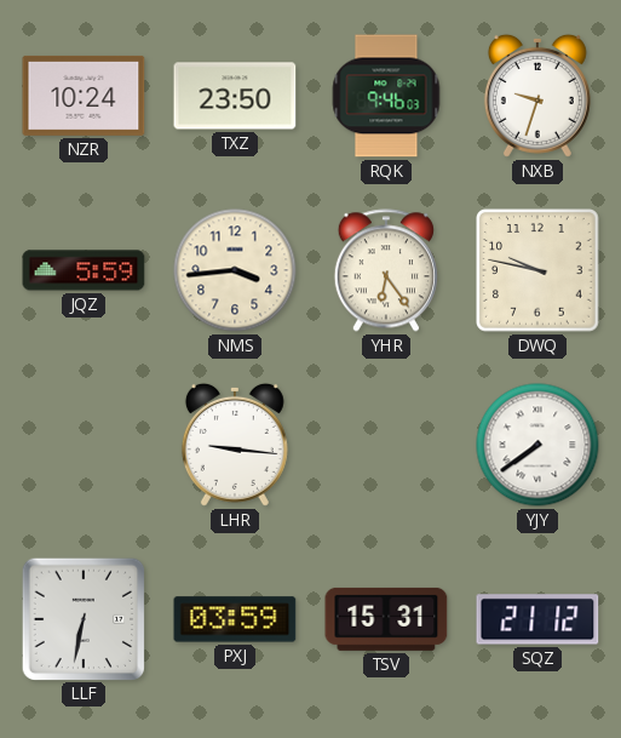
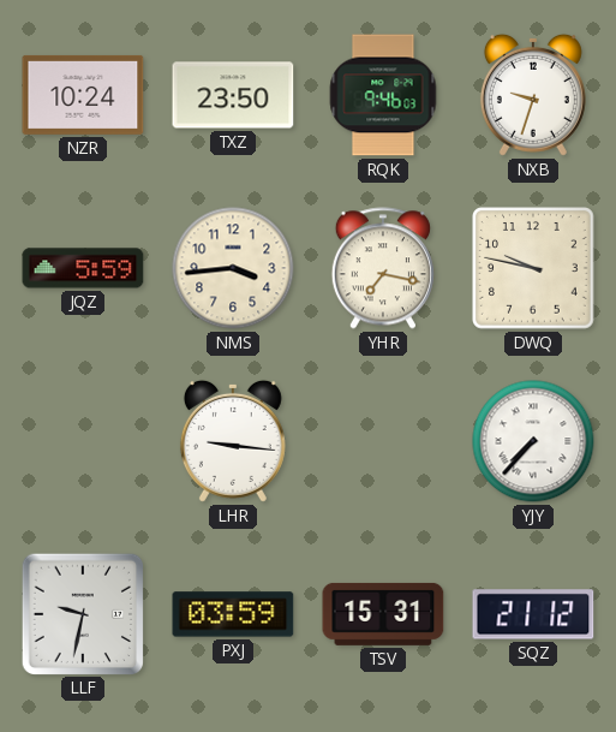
YHR: 6:24 -> 7:17 (383, 268)
YJY: 7:39 -> 7:37 (533, 441)
LLF: 6:32 -> 9:32 (82, 613)
